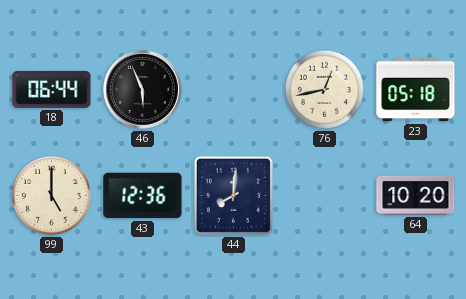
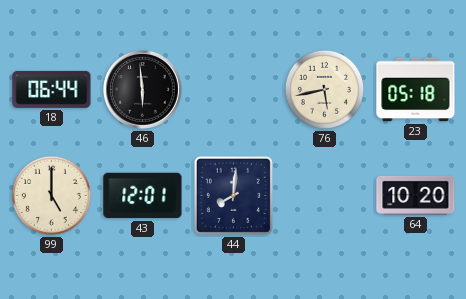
46: 5:56 -> 5:59 (143, 90)
76: 12:43 -> 5:43 (324, 89)
43: 12:36 -> 12:01 (143, 196)
